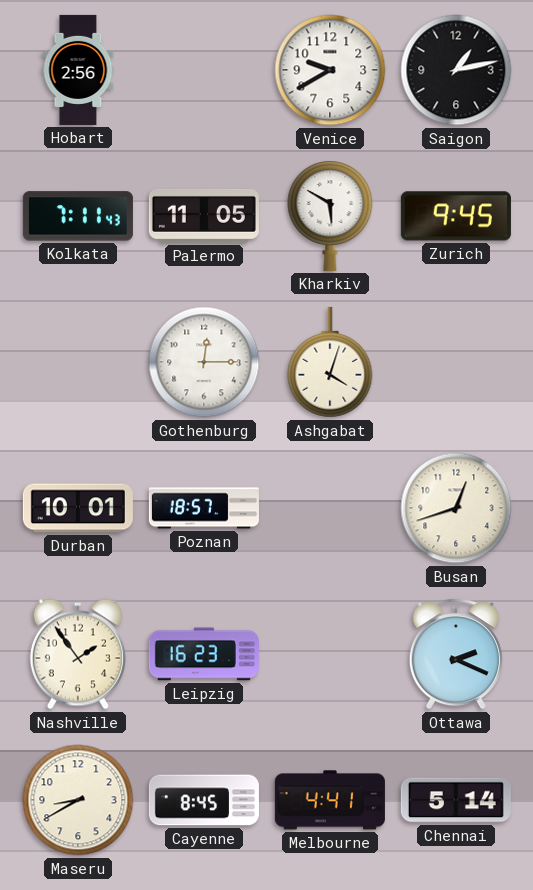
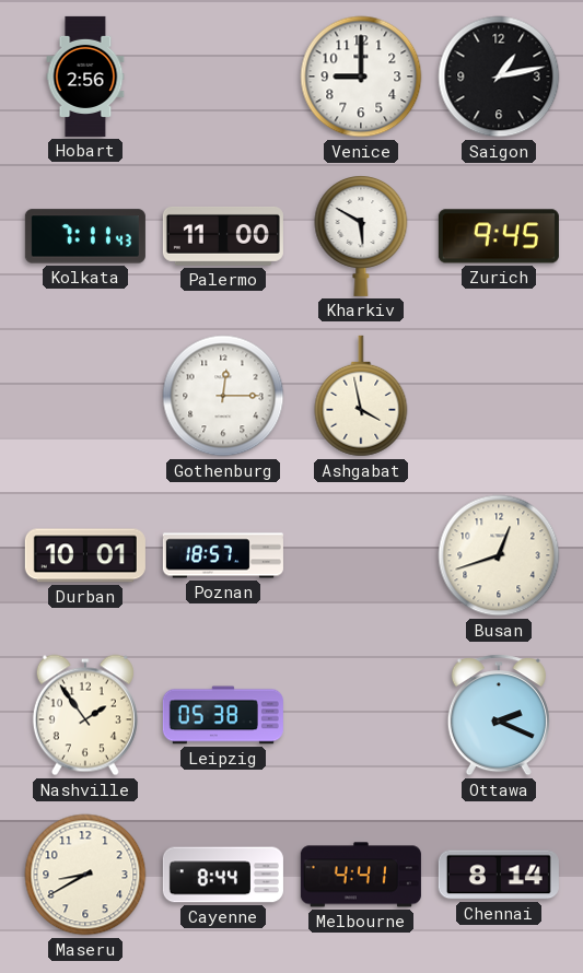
Venice: 9:40 -> 9:00 (361, 77)
Palermo: 11:05 -> 11:00 (223, 236)
Ashgabat: 4:03 -> 3:58 (361, 396)
Leipzig: 16:23 -> 05:38 (223, 715)
Cayenne: 8:45 -> 8:44 (223, 875)
Chennai: 5:14 -> 8:14 (499, 875)
